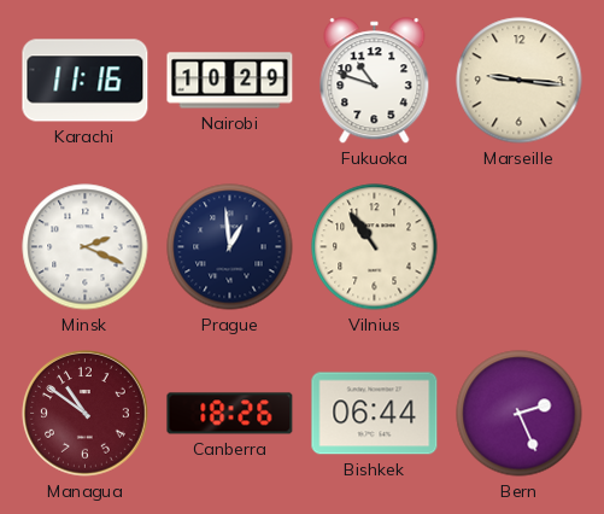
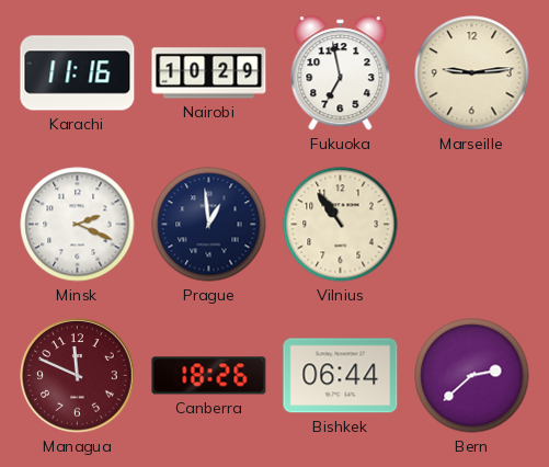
Fukuoka: 10:48 -> 6:58 (341, 73)
Marseille: 9:16 -> 9:14 (472, 73)
Managua: 10:51 -> 11:49 (78, 376)
Bern: 2:26 -> 2:38 (472, 376)
